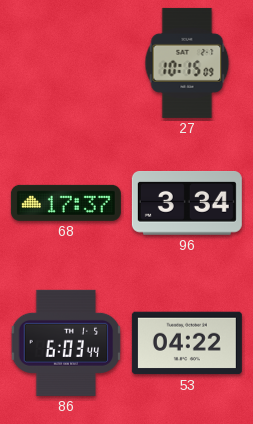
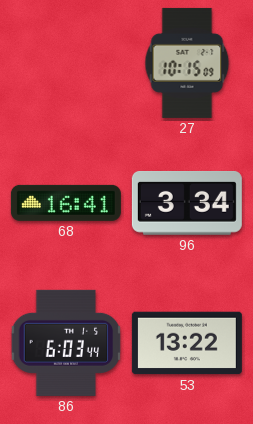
68: 17:37 -> 16:41 (66, 203)
53: 04:22 -> 13:22 (187, 343)
